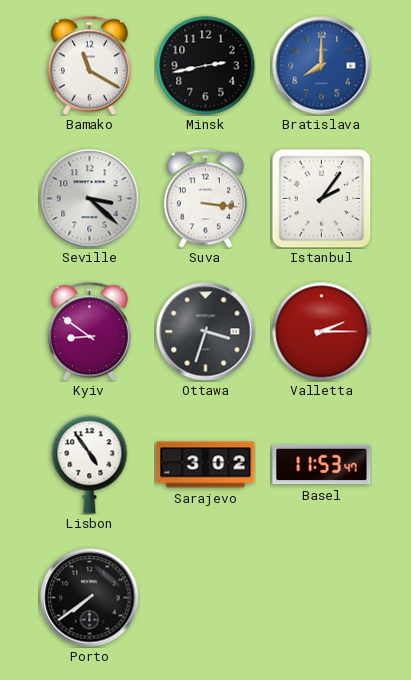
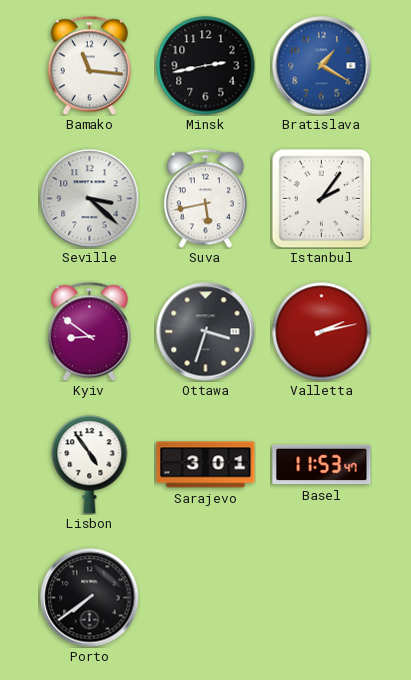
Bamako: 11:20 -> 11:16 (89, 65)
Bratislava: 8:00 -> 1:20 (322, 66)
Suva: 3:16 -> 5:43 (205, 198)
Valletta: 2:15 -> 2:13 (322, 332)
Sarajevo: 3:02 -> 3:01 (206, 465)
